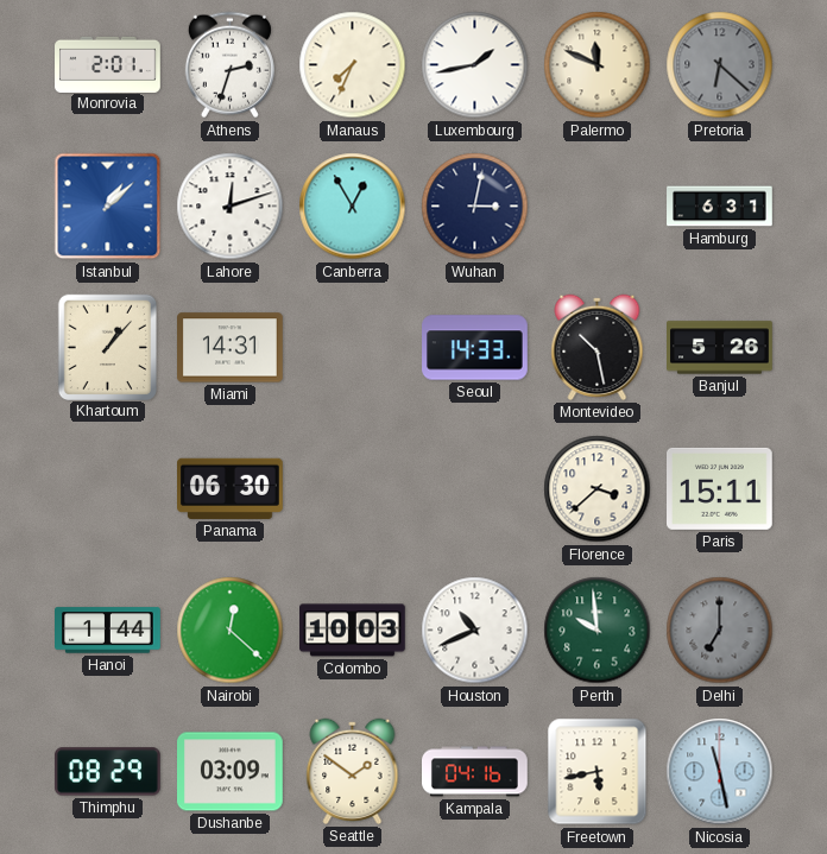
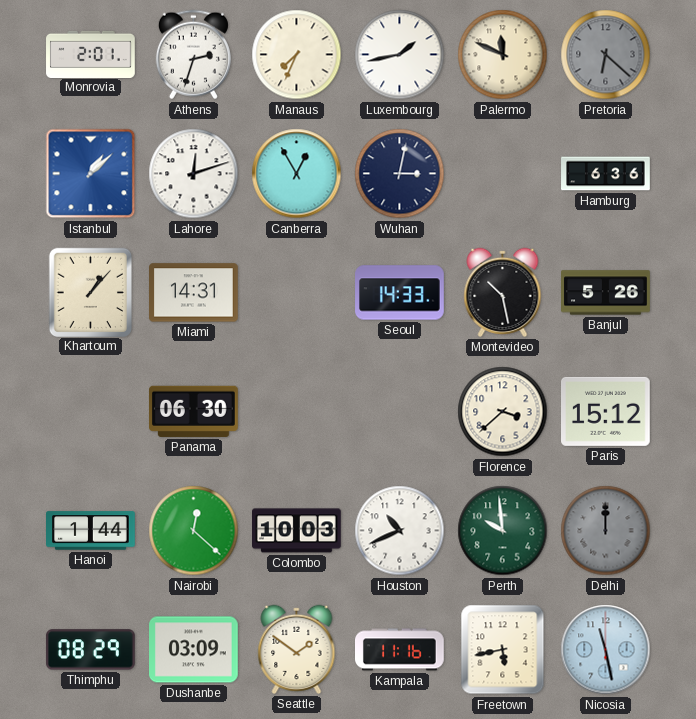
Hamburg: 6:31 -> 6:36 (606, 174)
Paris: 15:11 -> 15:12 (606, 411)
Delhi: 7:00 -> 12:00 (606, 531)
Kampala: 04:16 -> 11:16 (400, 650)
